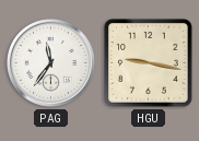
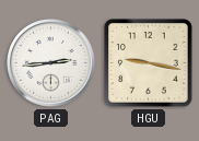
PAG: 11:36 -> 2:44 (51, 63)
